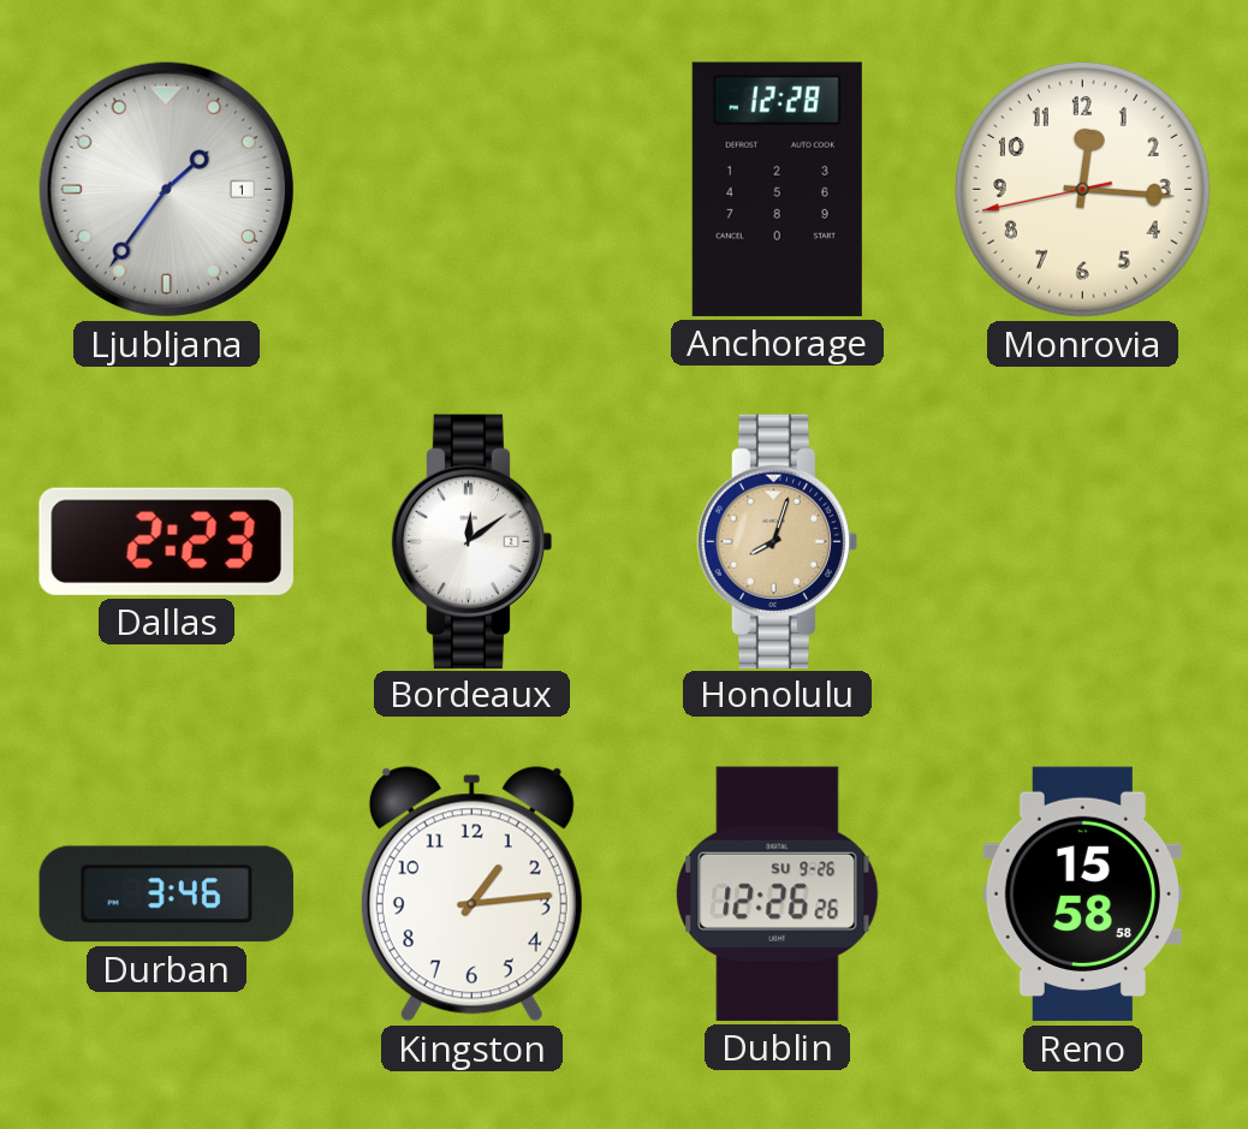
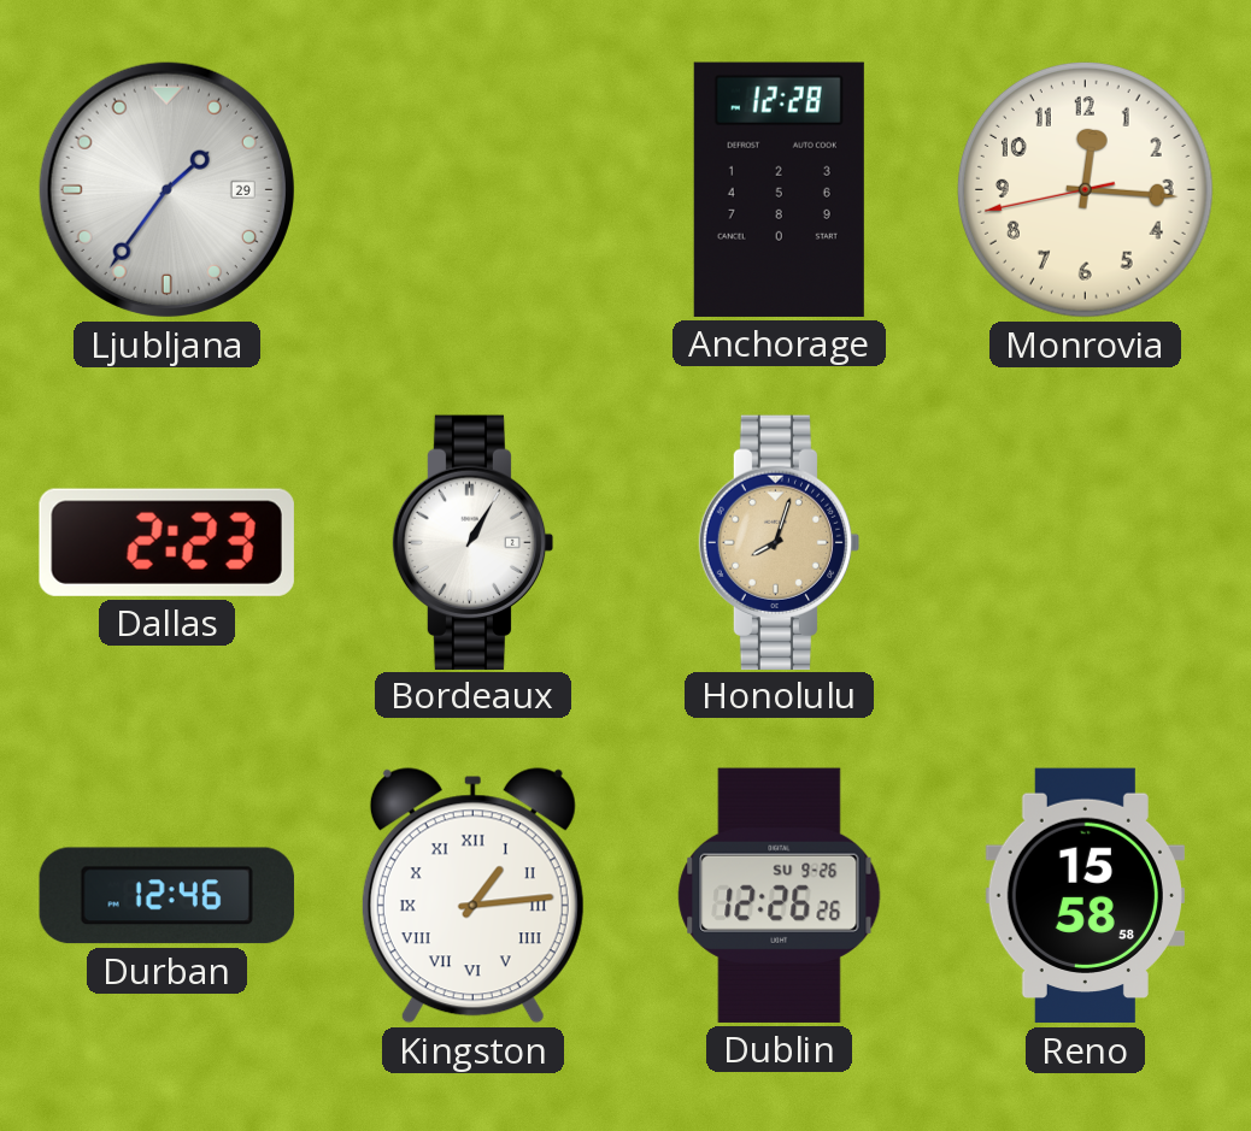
Ljubljana date: 1 -> 29 (166, 189)
Bordeaux: 12:09 -> 1:05 (474, 542)
Durban: 3:46 -> 12:46 (166, 896)
Kingston numerals: Arabic -> Roman (472, 896)
